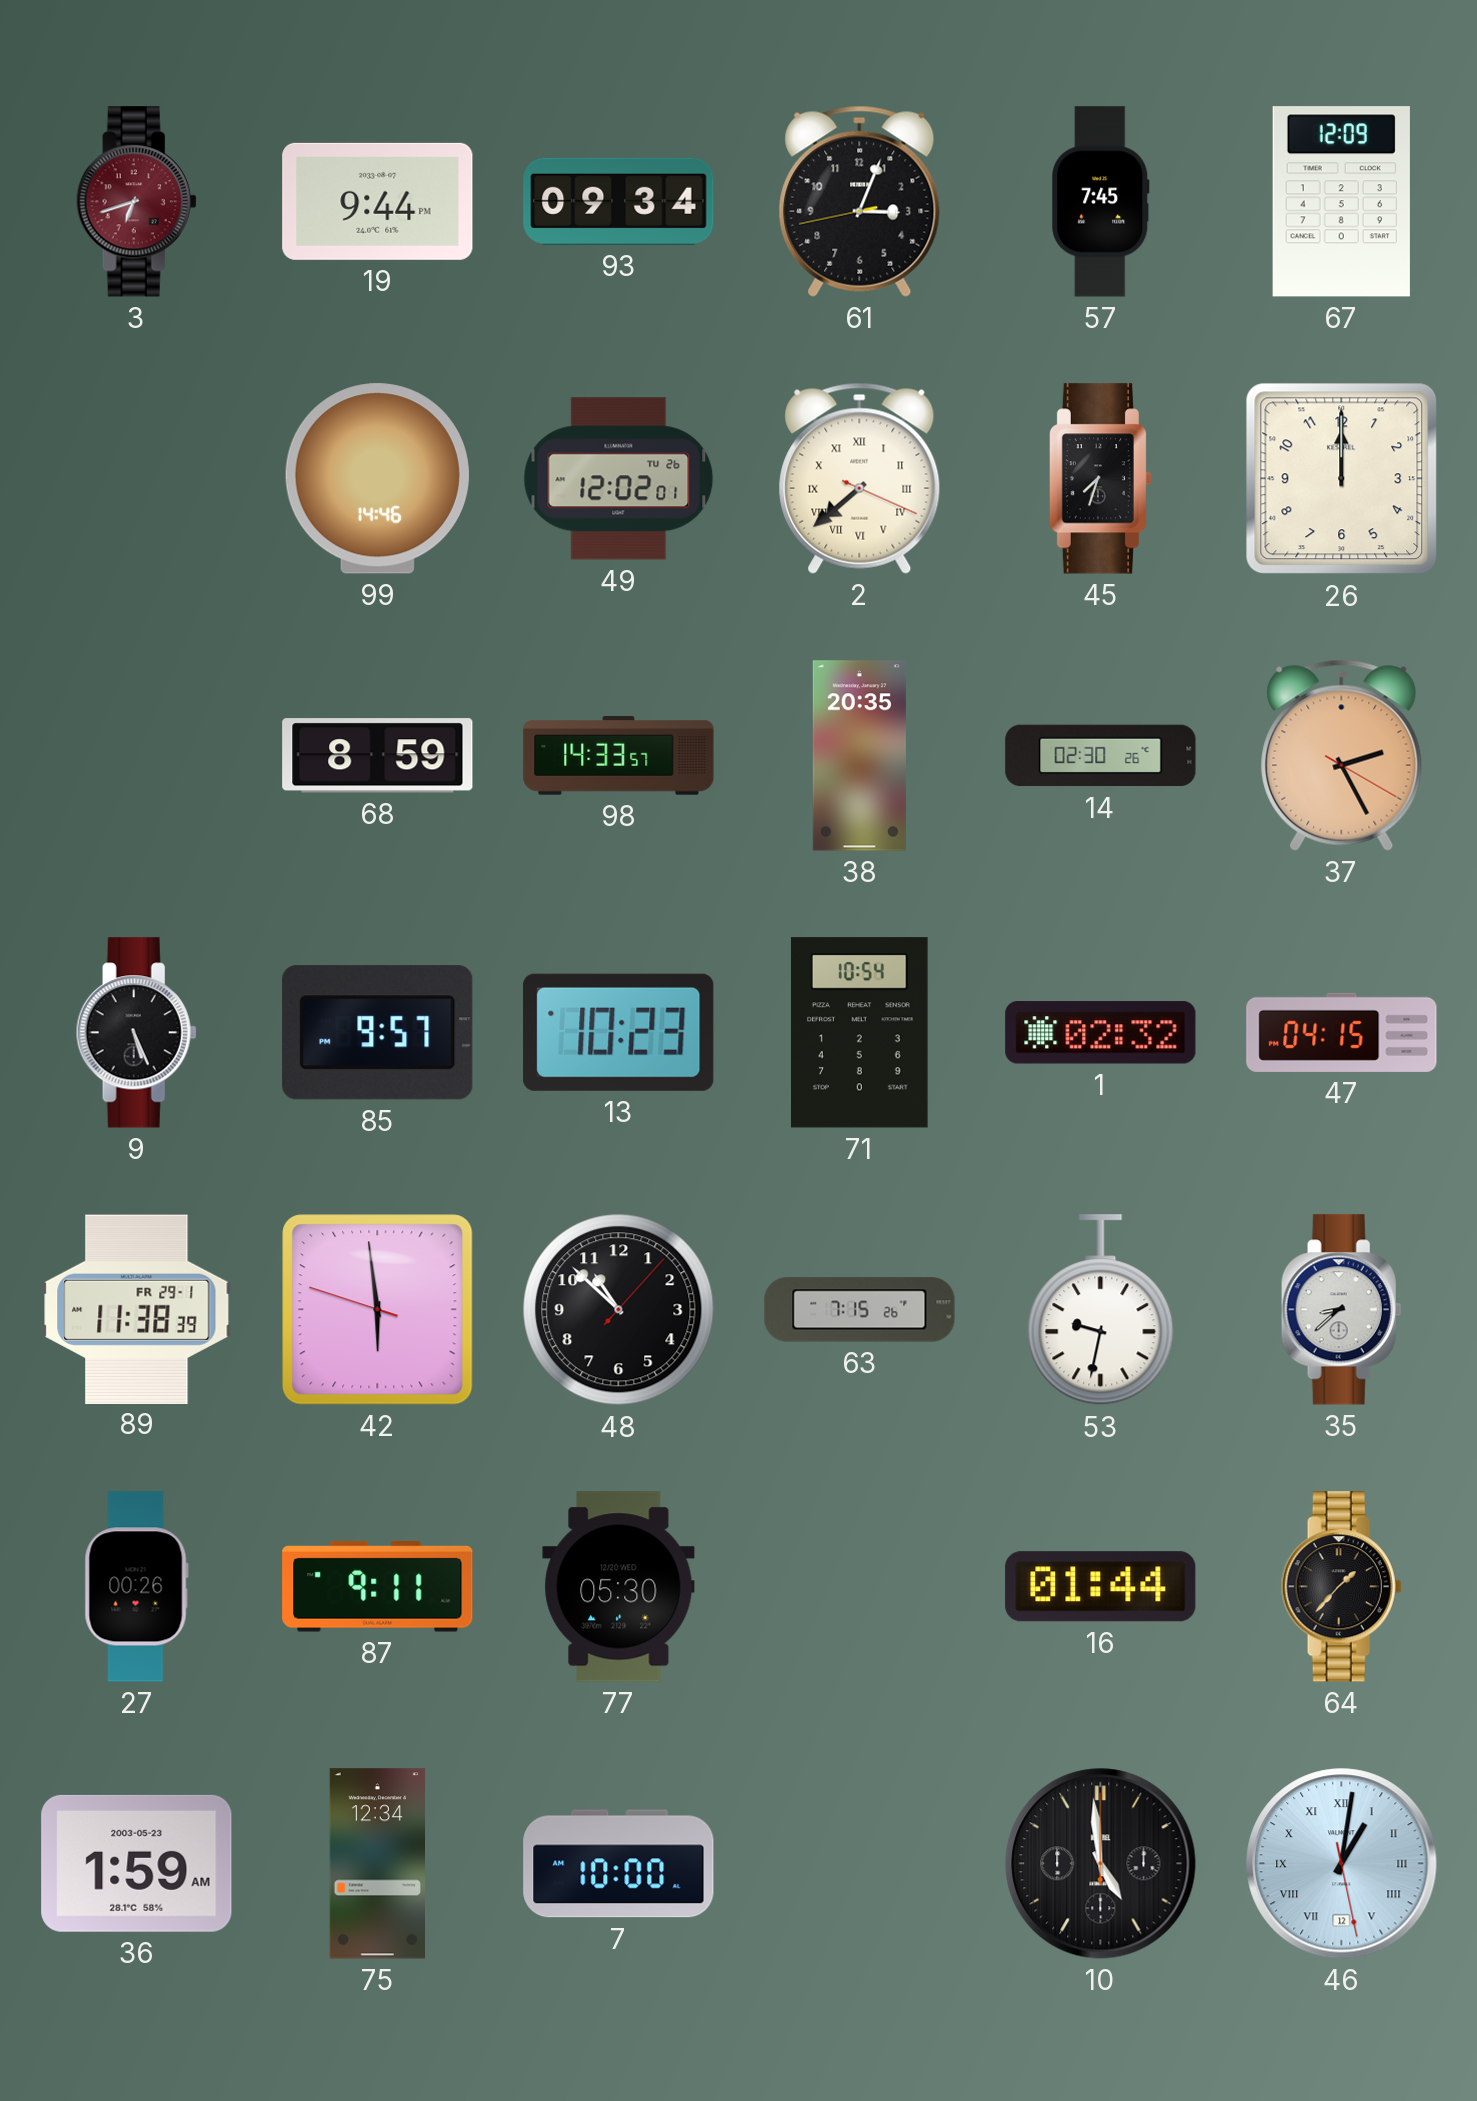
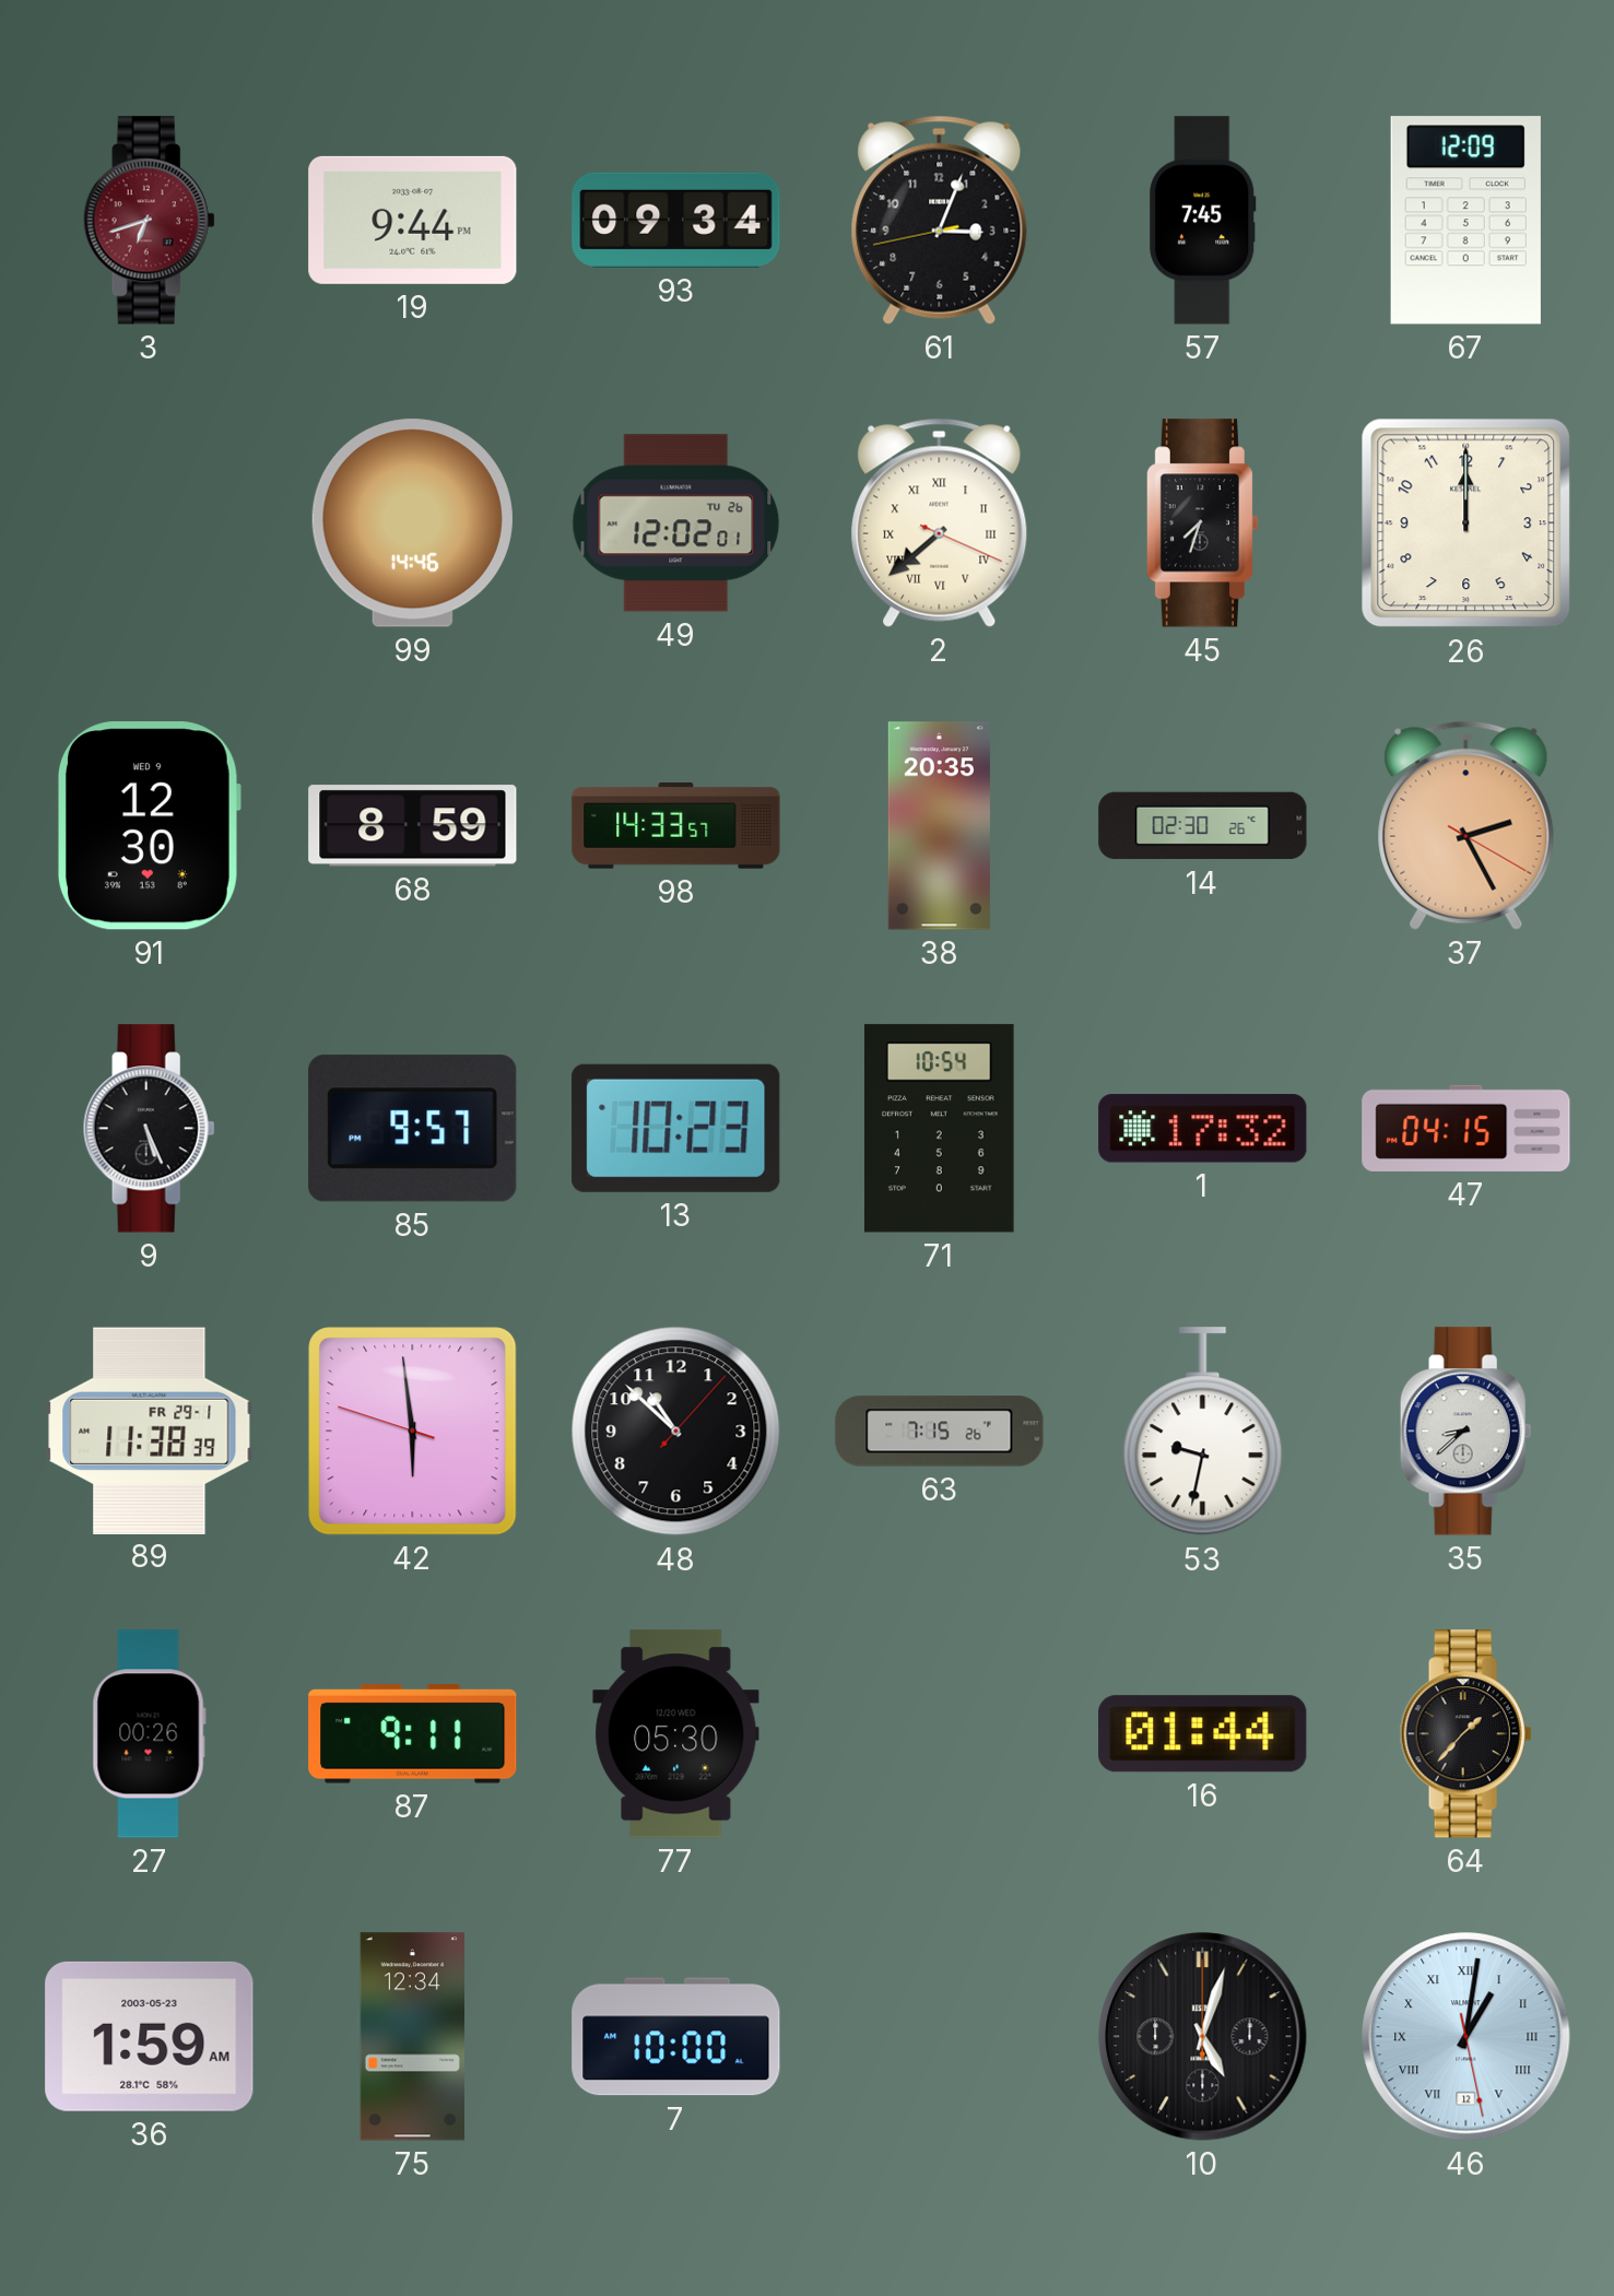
91: none -> 12:30 (149, 826)
1: 02:32 -> 17:32 (1203, 1129)
10: 4:59 -> 5:03 (1203, 2037)
